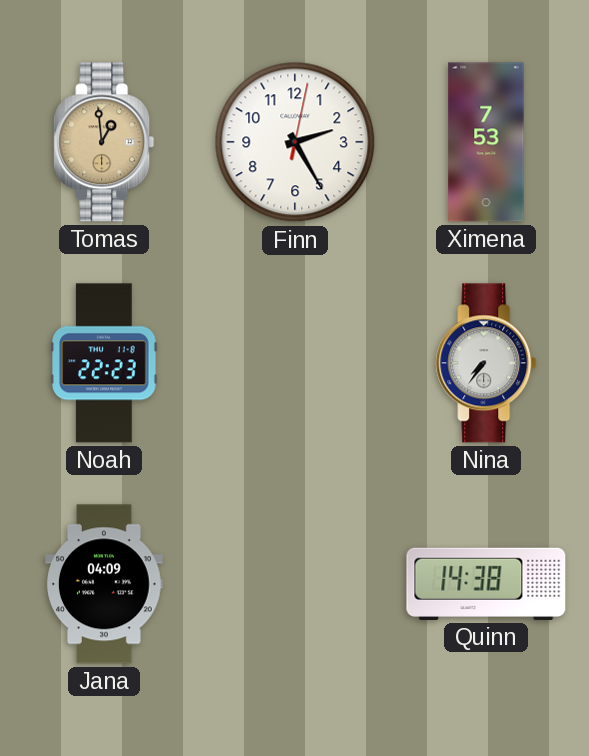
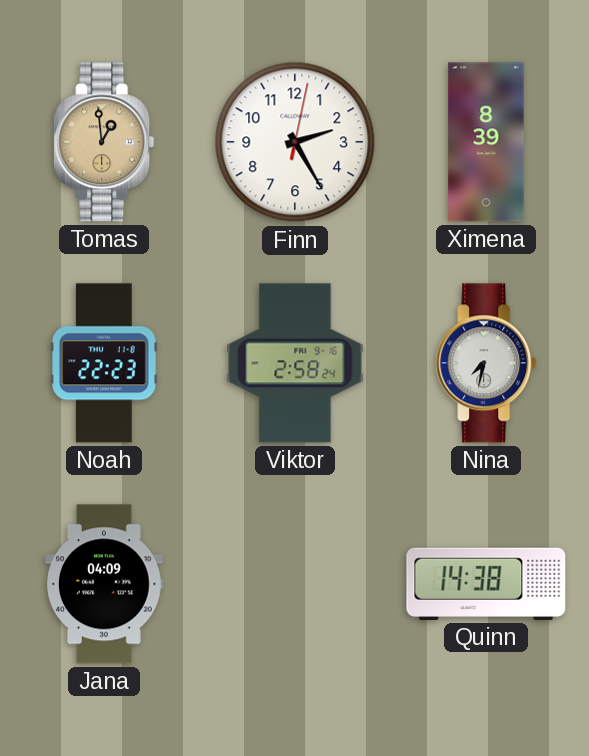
Ximena: 7:53 -> 8:39 (486, 142)
Viktor: none -> 2:58 (295, 363)
Nina: 7:36 -> 7:32 (486, 363)
